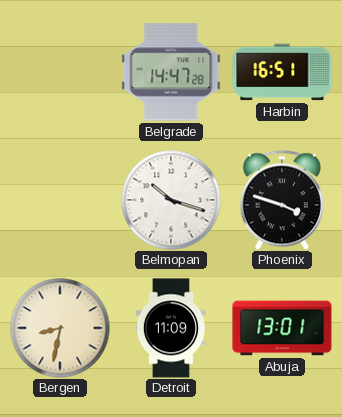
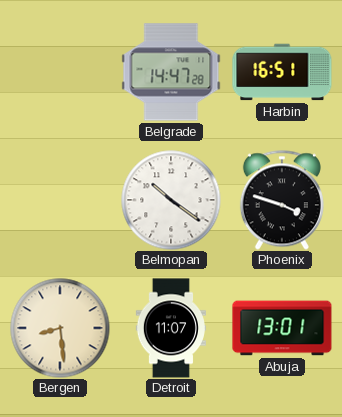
Belmopan: 10:18 -> 10:21 (171, 200)
Bergen: 8:32 -> 8:29 (60, 328)
Detroit: 11:09 -> 11:07 (171, 328)
